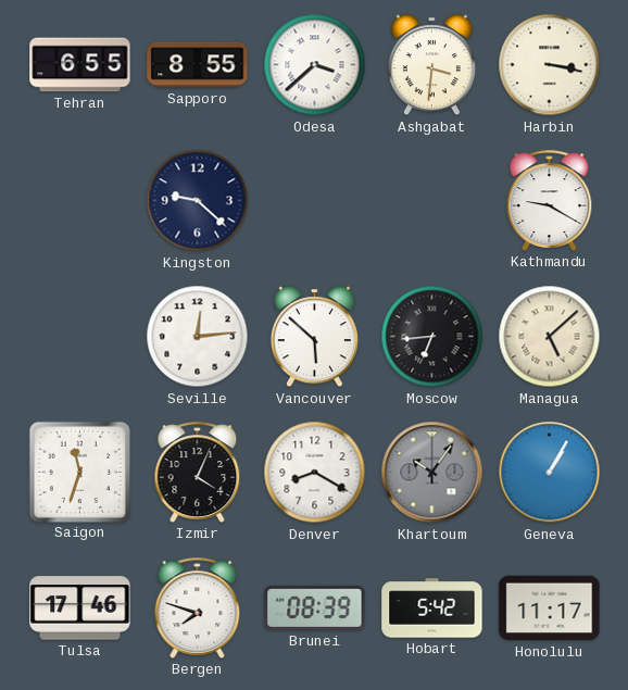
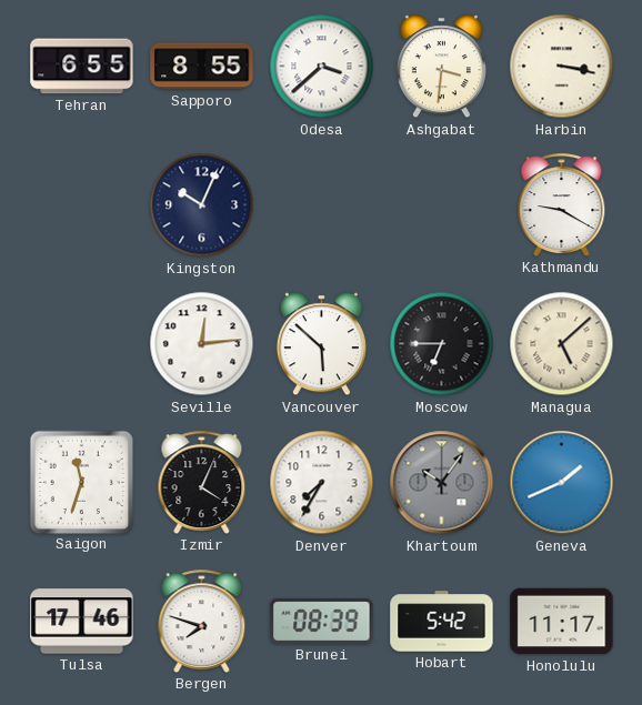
Kingston: 9:22 -> 10:04 (202, 205)
Moscow: 6:44 -> 6:45 (442, 344)
Denver: 8:20 -> 7:35 (322, 483)
Geneva: 1:05 -> 1:41 (562, 483)
